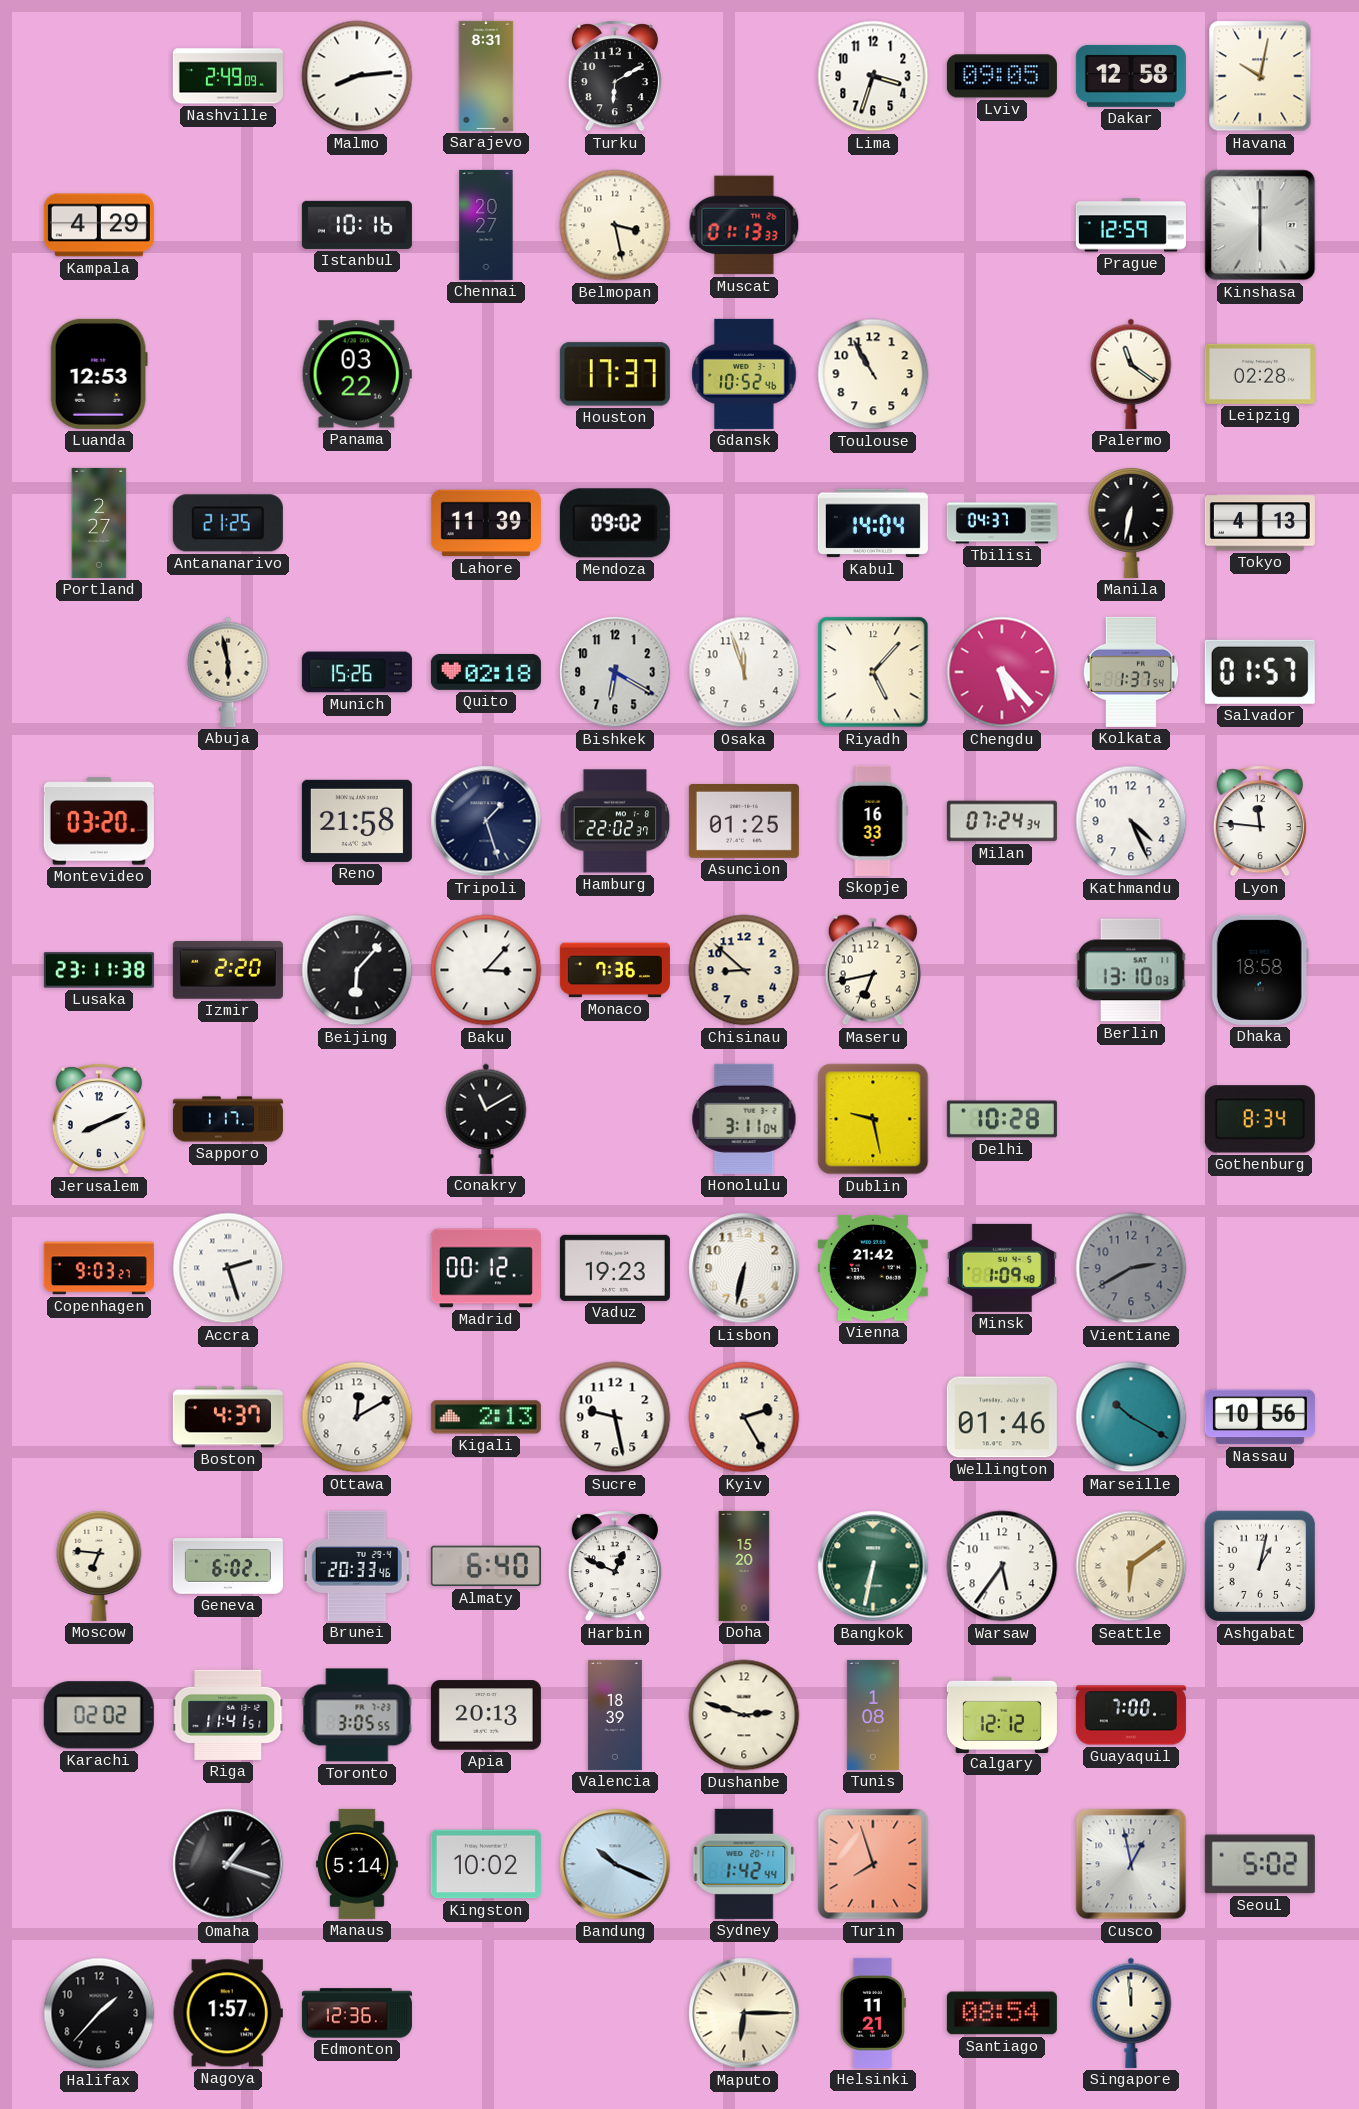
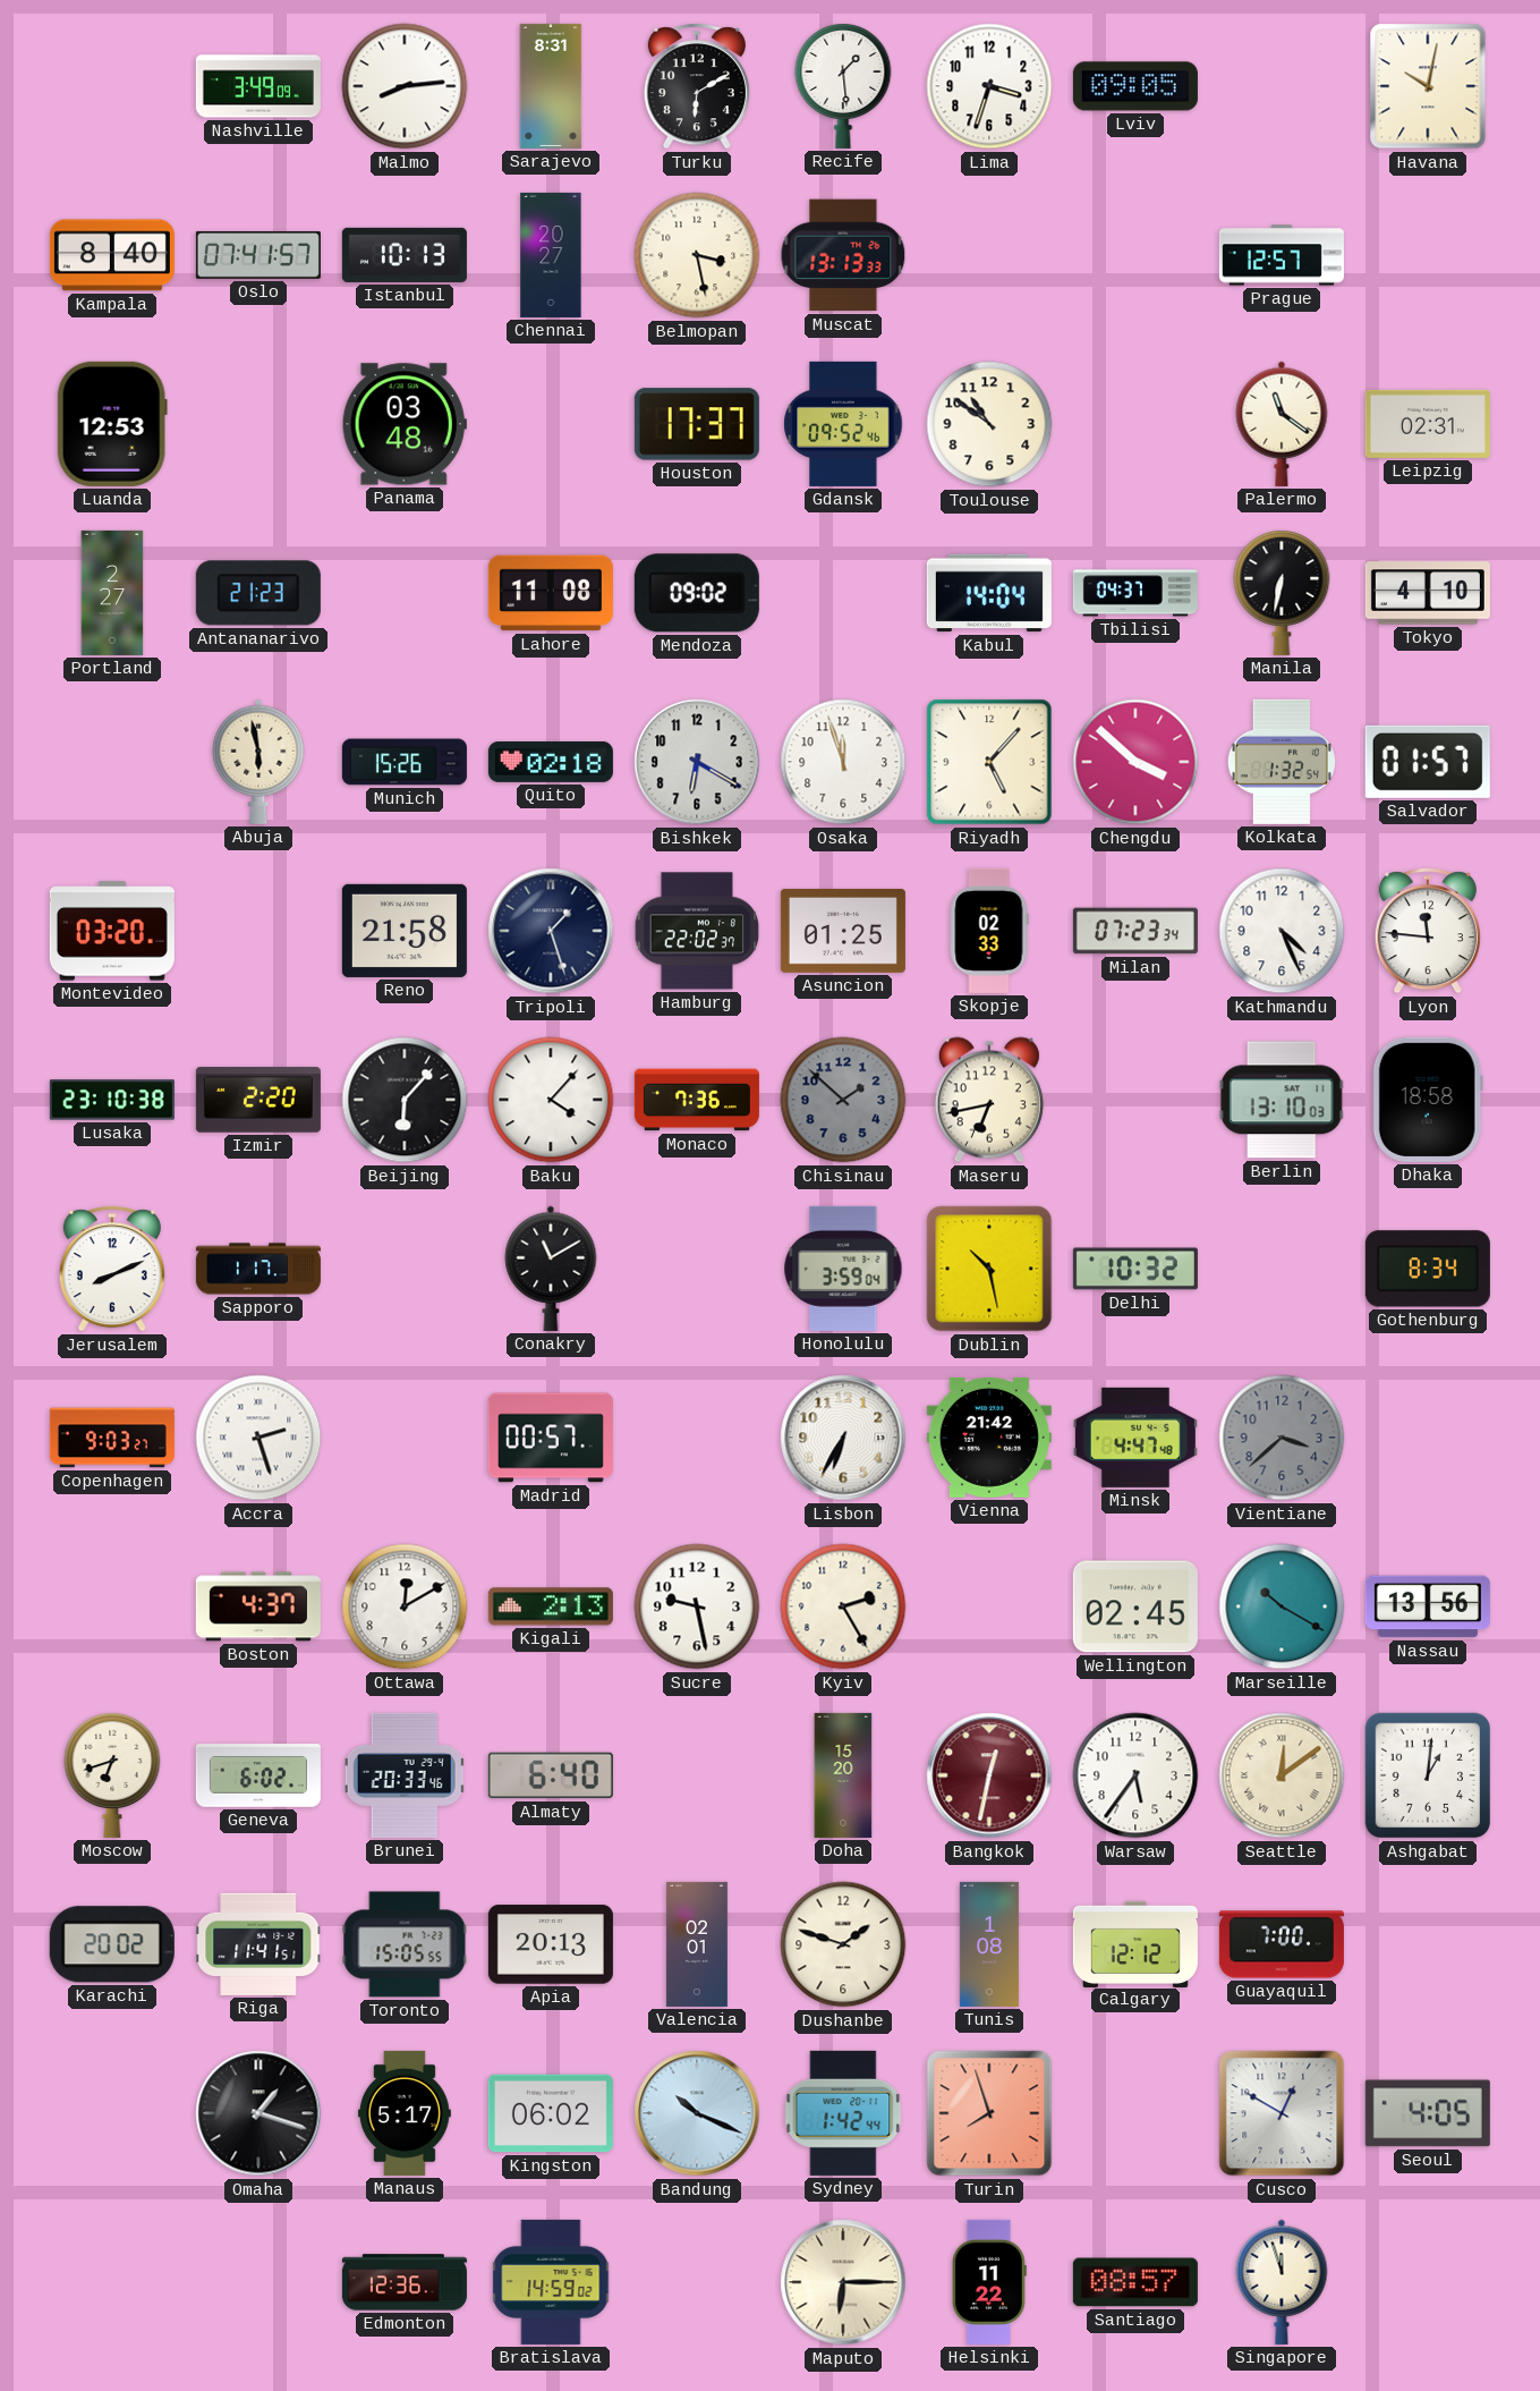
Nashville: 2:49 -> 3:49 (258, 86)
Recife: none -> 1:29 (843, 86)
Dakar: 12:58 -> none (1131, 76)
Kampala: 4:29 -> 8:40 (112, 255)
Oslo: none -> 07:41 (258, 255)
Istanbul: 10:16 -> 10:13 (405, 255)
Muscat: 01:13 -> 13:13 (843, 255)
Prague: 12:59 -> 12:57 (1282, 255)
Kinshasa: 6:00 -> none (1260, 225)
Panama: 03:22 -> 03:48 (405, 424)
Gdansk: 10:52 -> 09:52 (843, 424)
Toulouse: 10:55 -> 10:51 (989, 424)
Leipzig: 02:28 -> 02:31 (1428, 424)
Antananarivo: 21:25 -> 21:23 (258, 593)
Lahore: 11:39 -> 11:08 (551, 593)
Tokyo: 4:13 -> 4:10 (1428, 593)
Chengdu: 5:23 -> 3:52 (1135, 762)
Kolkata: 1:37 -> 1:32 (1282, 762)
Skopje: 16:33 -> 02:33 (989, 931)
Milan: 07:24 -> 07:23 (1135, 931)
Lusaka: 23:11 -> 23:10 (112, 1100)
Baku: 3:07 -> 4:07 (551, 1100)
Chisinau: 8:52 -> 1:52 (843, 1100)
Chisinau dial: cream -> grey (843, 1100)
Honolulu: 3:11 -> 3:59 (843, 1269)
Dublin: 9:28 -> 10:28 (989, 1269)
Delhi: 10:28 -> 10:32 (1135, 1269)
Madrid: 00:12 -> 00:57 (551, 1438)
Vaduz: 19:23 -> none (615, 1268)
Lisbon: 6:32 -> 6:35 (843, 1438)
Minsk: 1:09 -> 4:47 (1135, 1438)
Vientiane: 2:40 -> 3:38 (1282, 1438)
Wellington: 01:46 -> 02:45 (1135, 1606)
Nassau: 10:56 -> 13:56 (1428, 1606)
Moscow: 6:46 -> 6:42 (112, 1775)
Harbin: 12:49 -> none (615, 1566)
Bangkok: 6:32 -> 12:32 (989, 1775)
Bangkok dial: green -> burgundy (989, 1775)
Seattle: 6:09 -> 12:09 (1282, 1775)
Ashgabat: 1:02 -> 1:01 (1428, 1775)
Karachi: 02:02 -> 20:02 (112, 1944)
Toronto: 3:05 -> 15:05 (405, 1944)
Valencia: 18:39 -> 02:01 (697, 1944)
Dushanbe: 2:48 -> 1:48 (843, 1944)
Manaus: 5:14 -> 5:17 (405, 2113)
Kingston: 10:02 -> 06:02 (551, 2113)
Cusco: 12:58 -> 12:50 (1282, 2113)
Seoul: 5:02 -> 4:05 (1428, 2113)
Halifax: 1:37 -> none (99, 2013)
Nagoya: 1:57 -> none (228, 2013)
Bratislava: none -> 14:59 (551, 2282)
Helsinki: 11:21 -> 11:22 (989, 2282)
Santiago: 08:54 -> 08:57 (1135, 2282)
Singapore: 11:59 -> 11:57 (1282, 2282)
